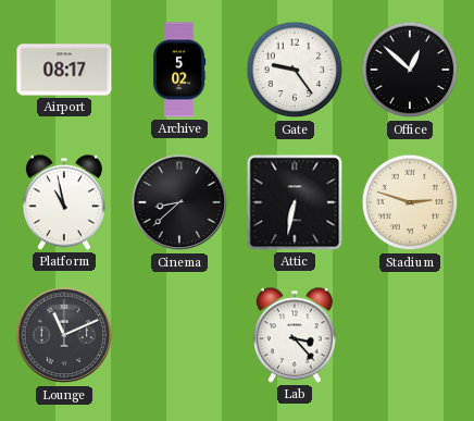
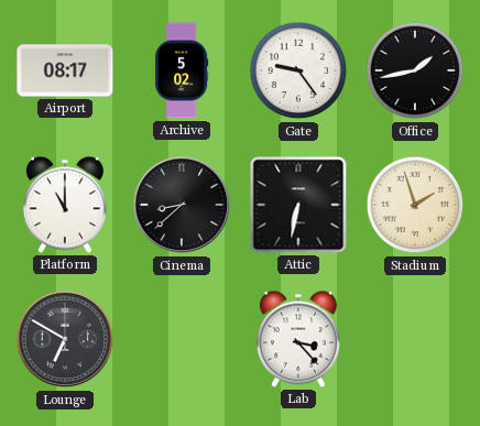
Office: 12:52 -> 1:43 (415, 70)
Platform: 10:58 -> 11:00 (65, 205)
Stadium: 2:48 -> 1:57 (415, 205)
Lounge: 11:11 -> 6:50 (65, 339)
